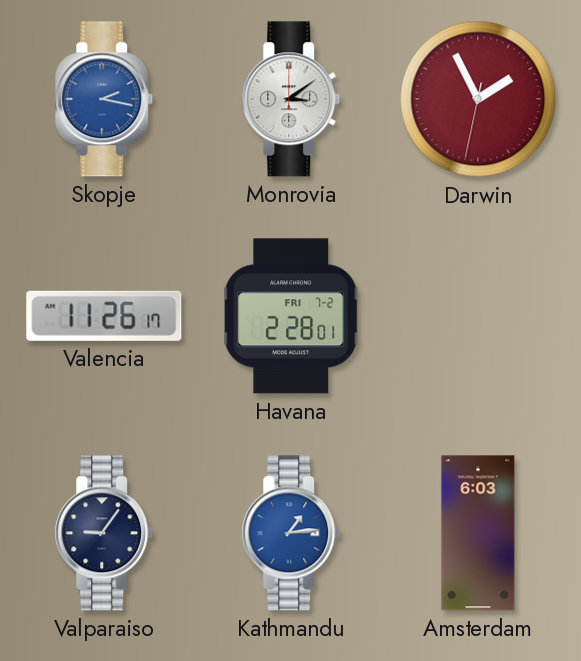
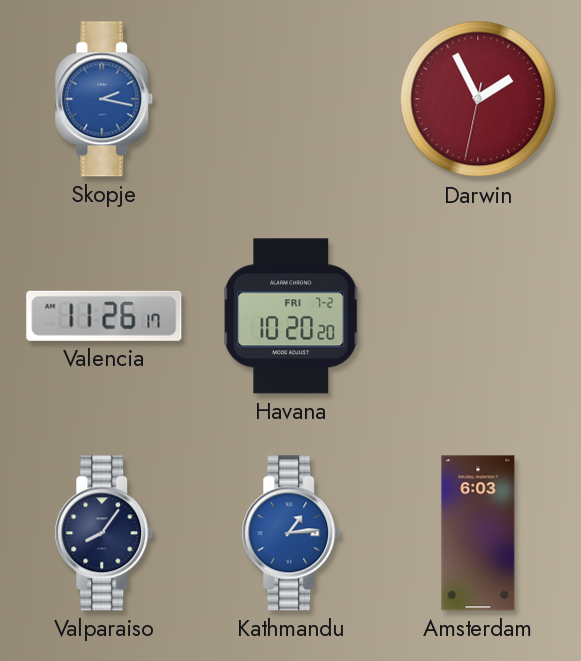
Monrovia: 3:09 -> none (291, 99)
Havana: 2:28 -> 10:20 (292, 316)
Valparaiso: 9:06 -> 8:06 (104, 533)
